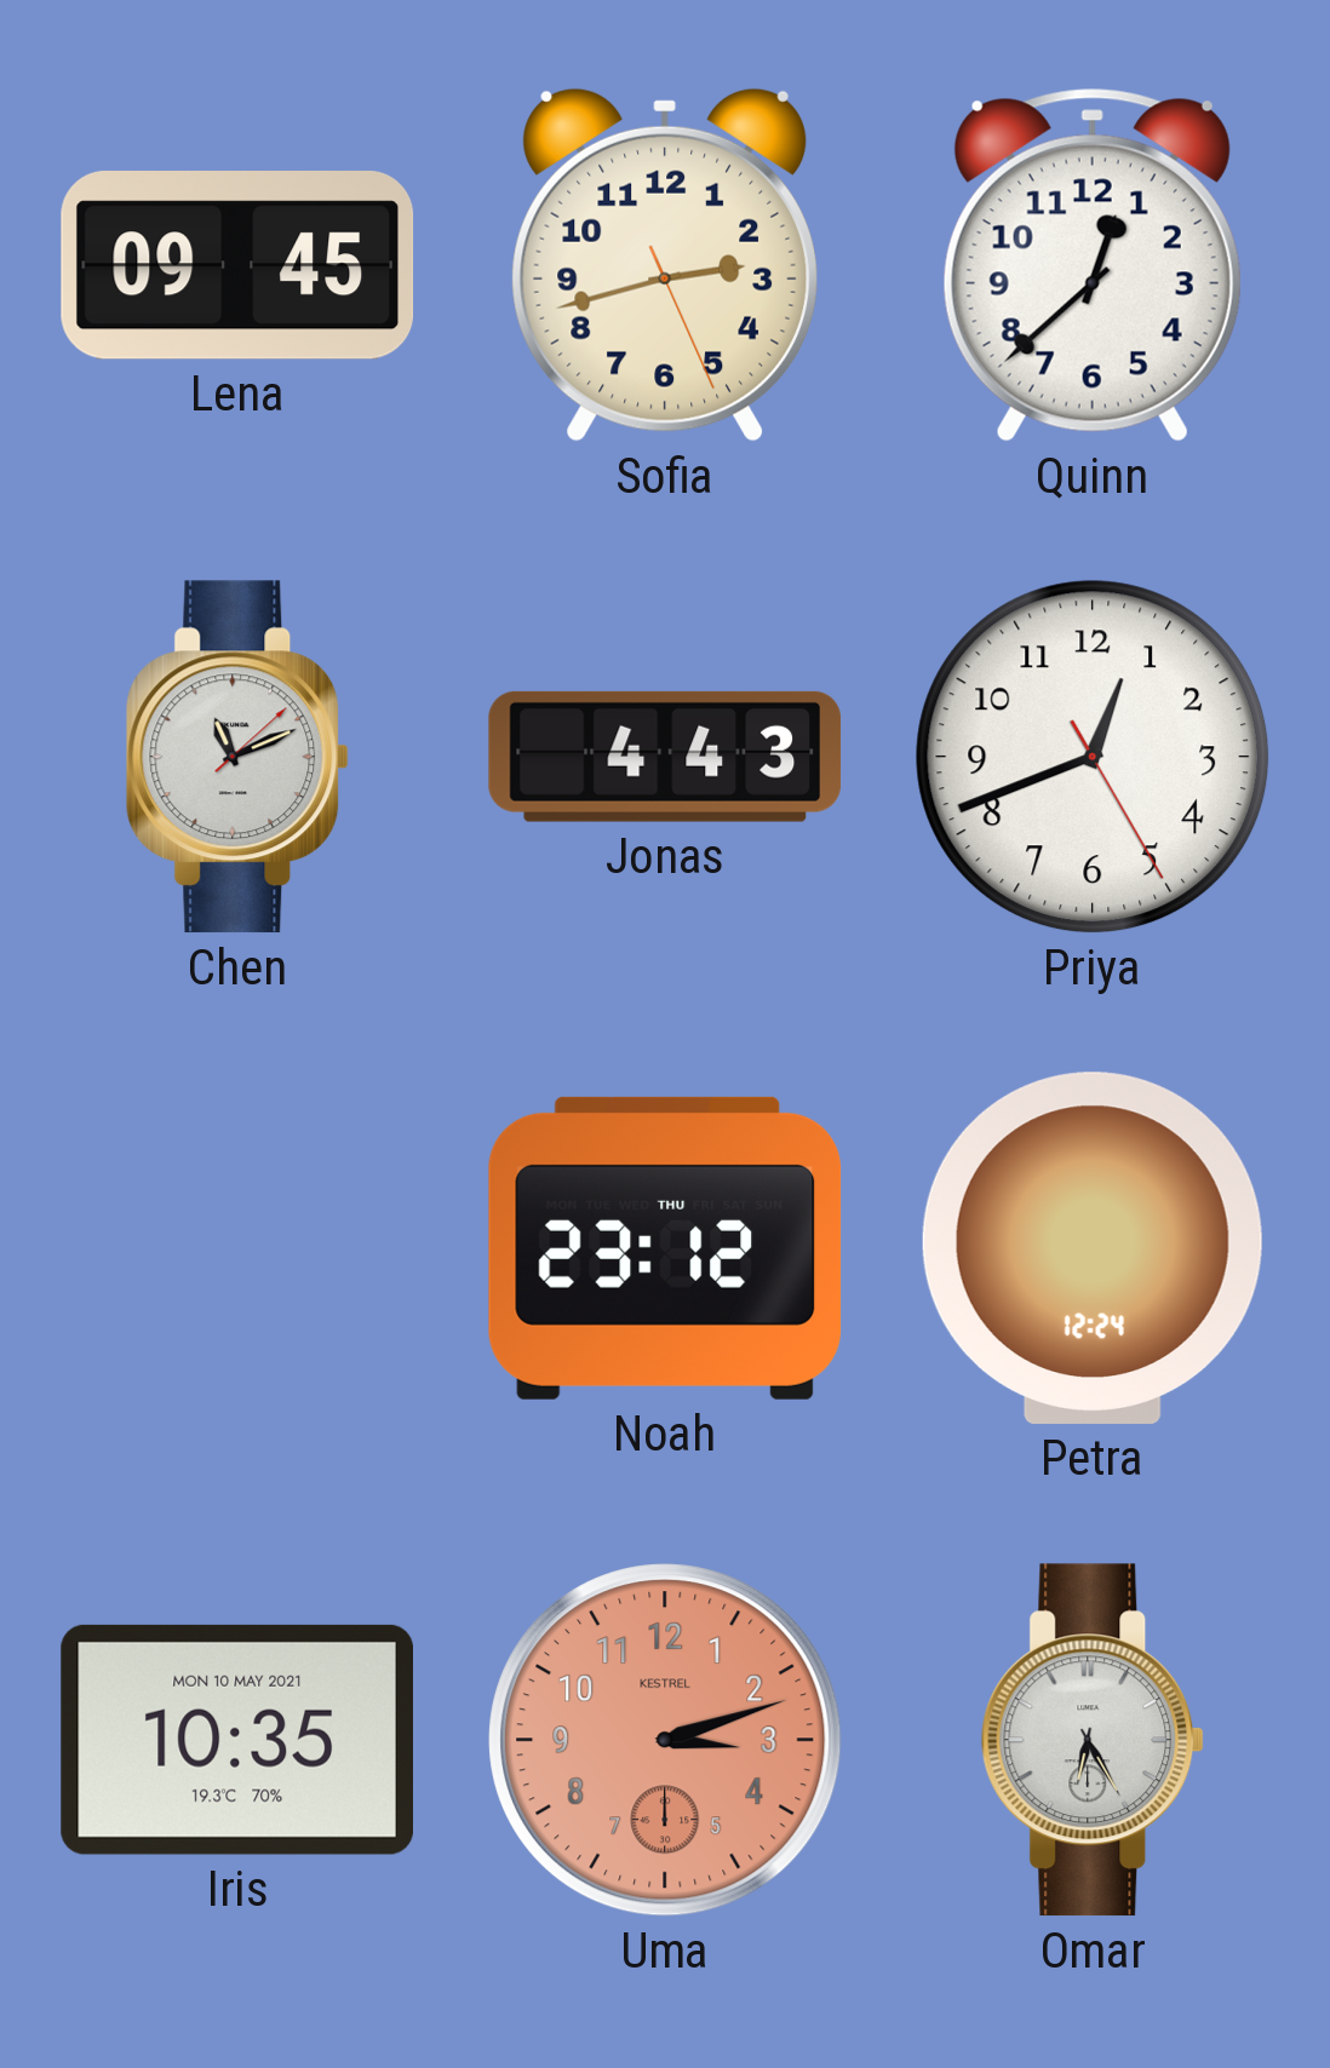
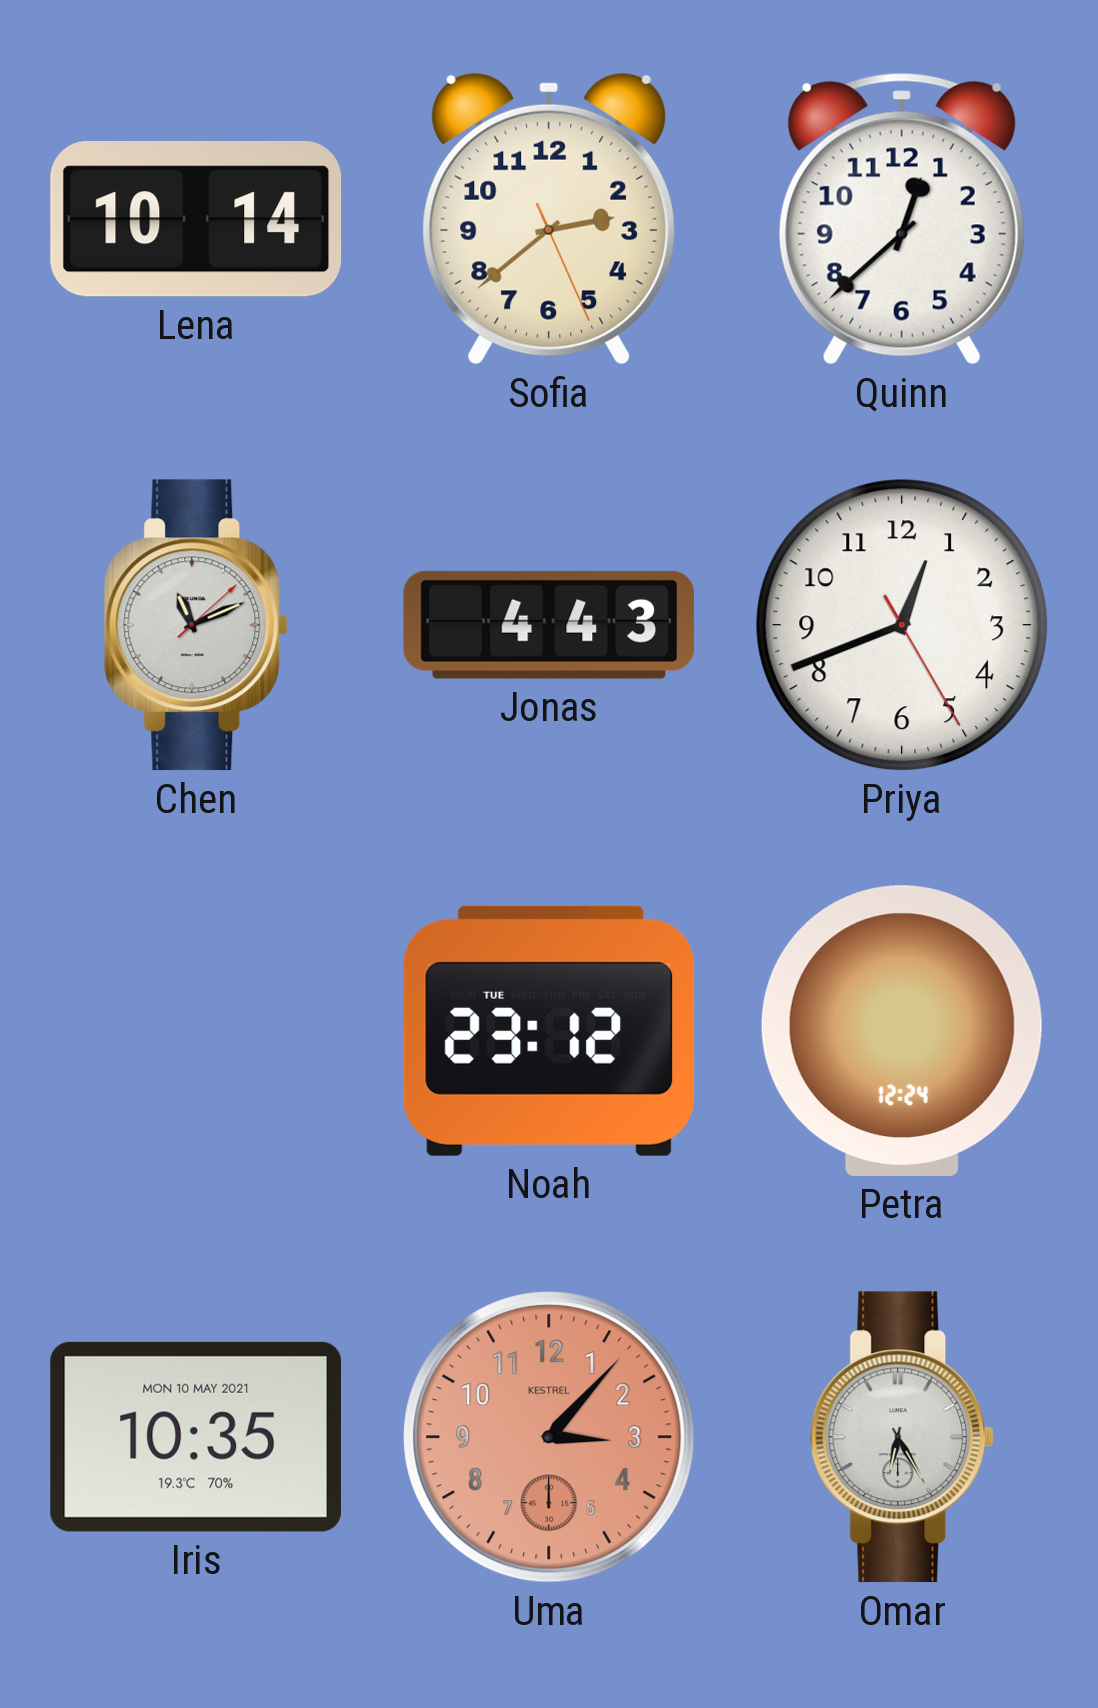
Lena: 09:45 -> 10:14 (196, 219)
Sofia: 2:42 -> 2:38 (548, 219)
Noah date: THU -> TUE (549, 1031)
Uma: 3:12 -> 3:07 (549, 1437)
